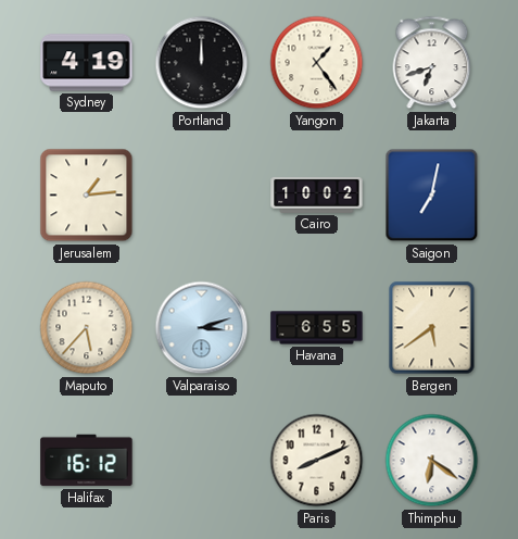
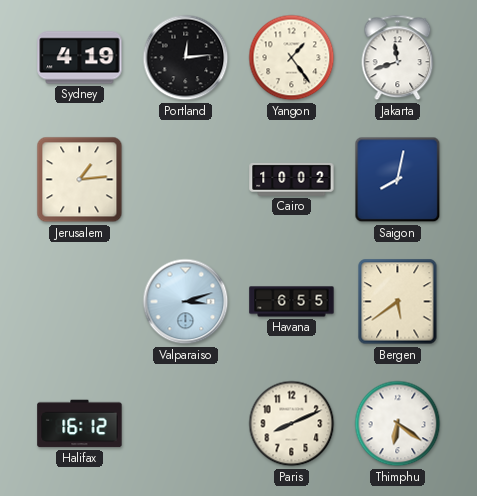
Portland: 12:00 -> 12:14 (186, 58)
Jakarta: 6:42 -> 11:42 (398, 58)
Saigon: 7:02 -> 8:02 (398, 180)
Maputo: 5:37 -> none (87, 328)
